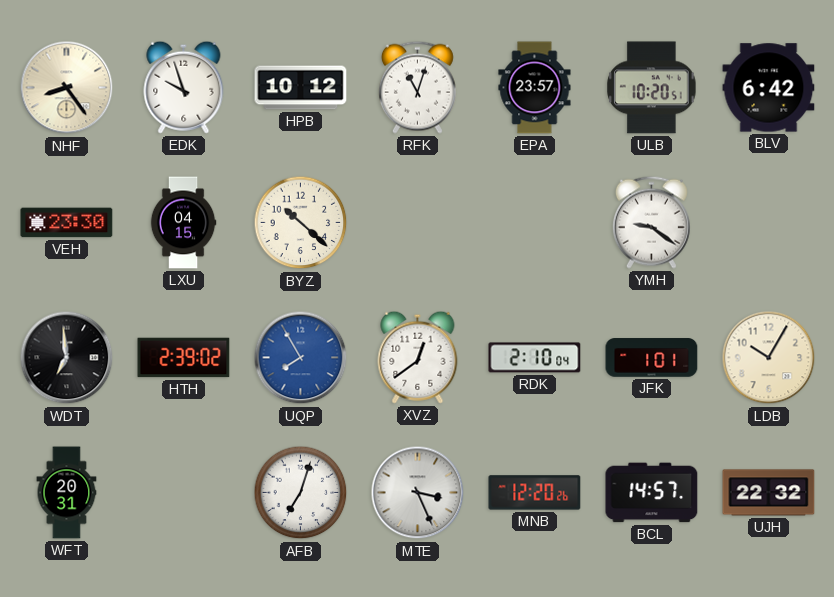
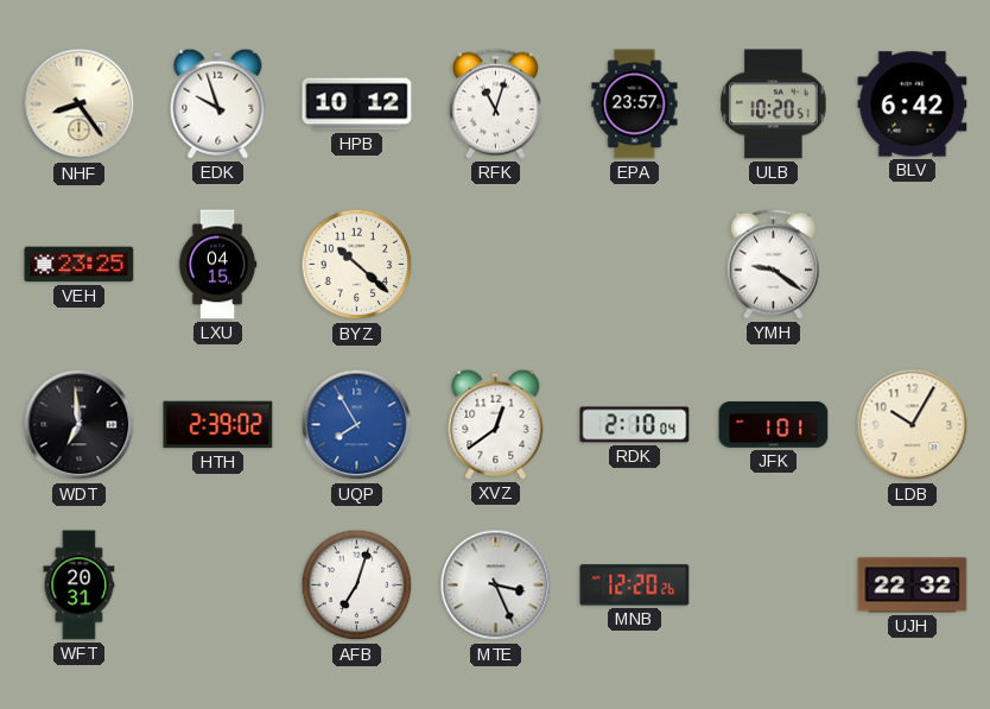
VEH: 23:30 -> 23:25 (80, 265)
BCL: 14:57 -> none (652, 493)
